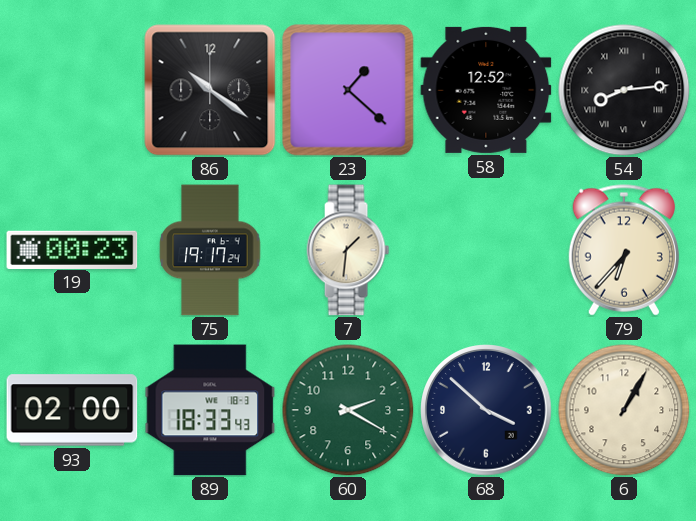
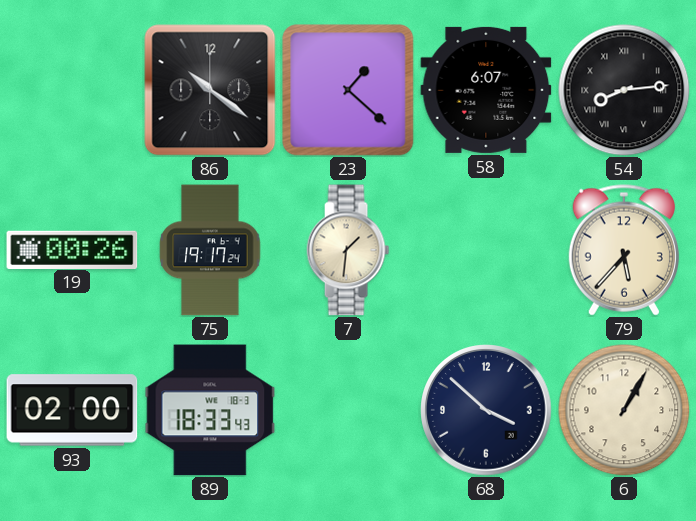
58: 12:52 -> 6:07 (486, 90)
19: 00:23 -> 00:26 (72, 249)
79: 6:37 -> 5:37 (624, 250)
60: 2:20 -> none (348, 410)
